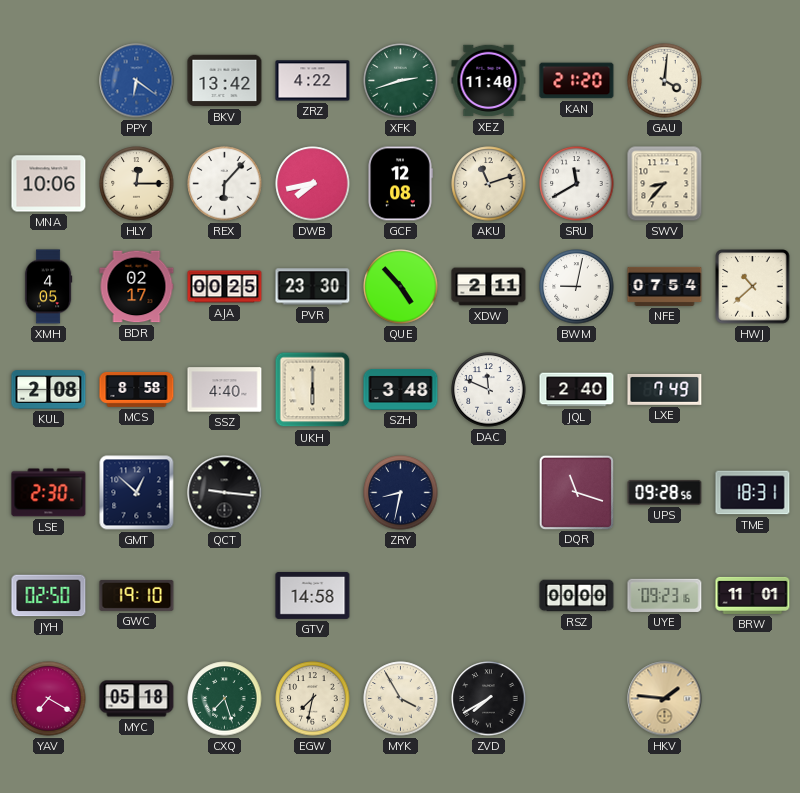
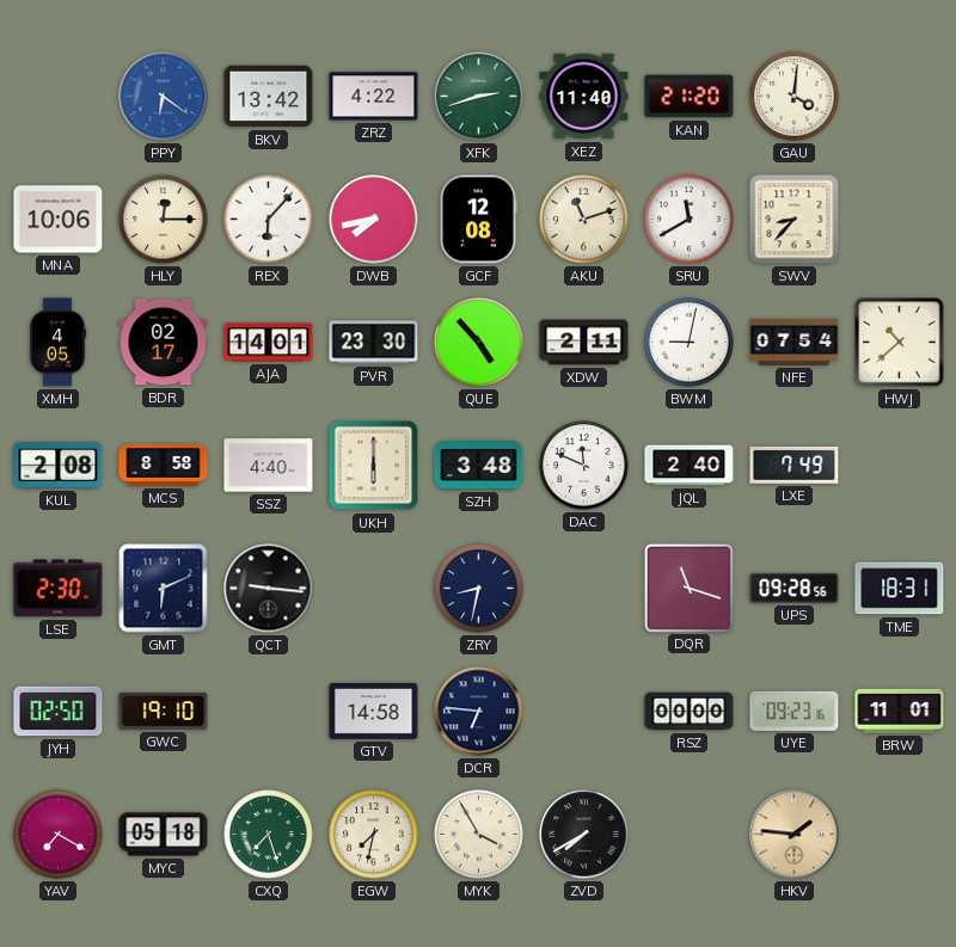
AJA: 00:25 -> 14:01 (269, 343)
GMT: 12:52 -> 6:11 (164, 589)
DCR: none -> 6:46 (479, 712)
